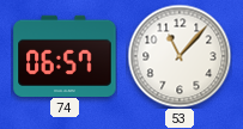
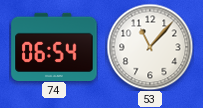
74: 06:57 -> 06:54 (54, 46)
